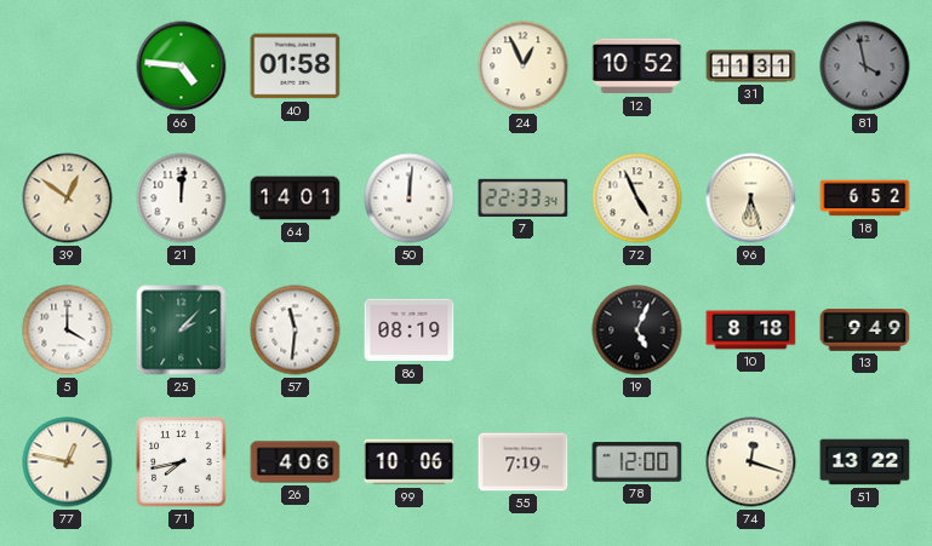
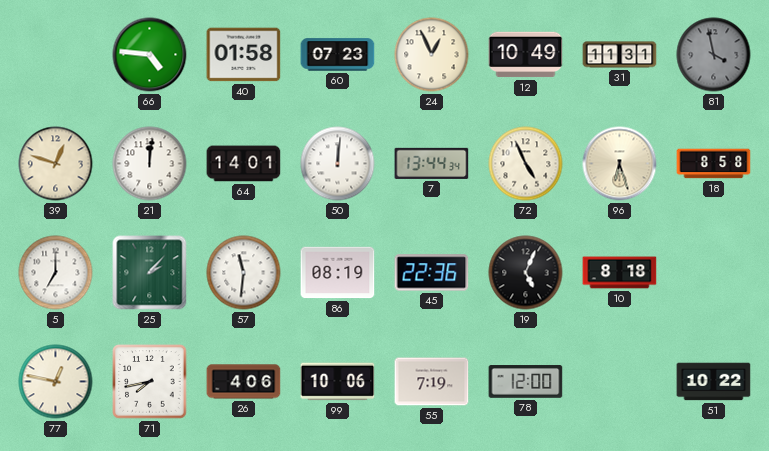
60: none -> 07:23 (338, 55)
12: 10:52 -> 10:49 (526, 55)
39: 12:51 -> 12:48 (56, 164)
7: 22:33 -> 13:44 (432, 163)
18: 6:52 -> 8:58 (714, 164)
5: 4:00 -> 7:00 (56, 273)
45: none -> 22:36 (432, 273)
13: 9:49 -> none (865, 331)
74: 12:18 -> none (751, 462)
51: 13:22 -> 10:22 (714, 382)
